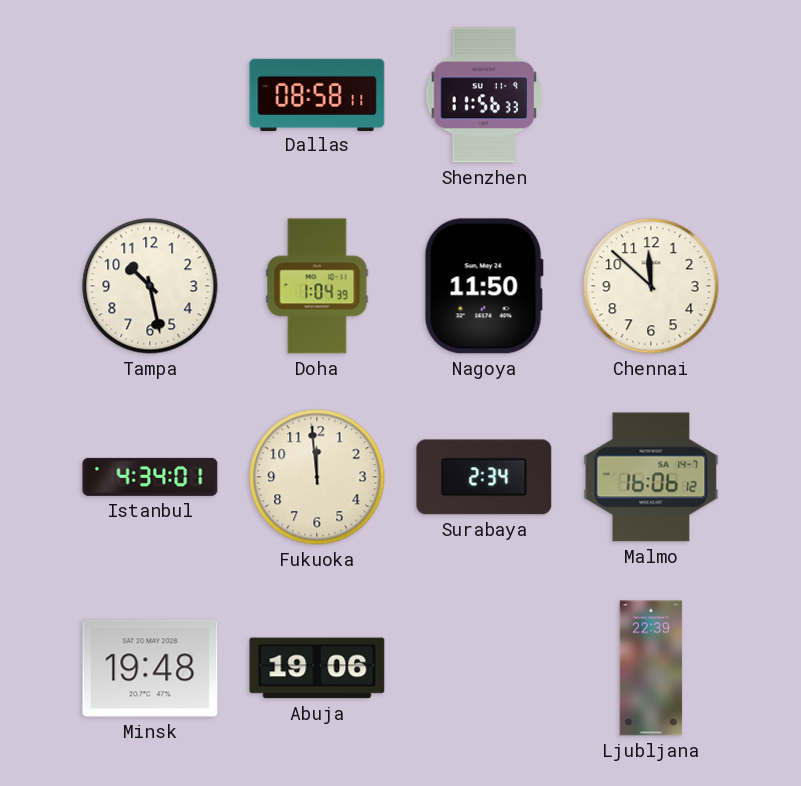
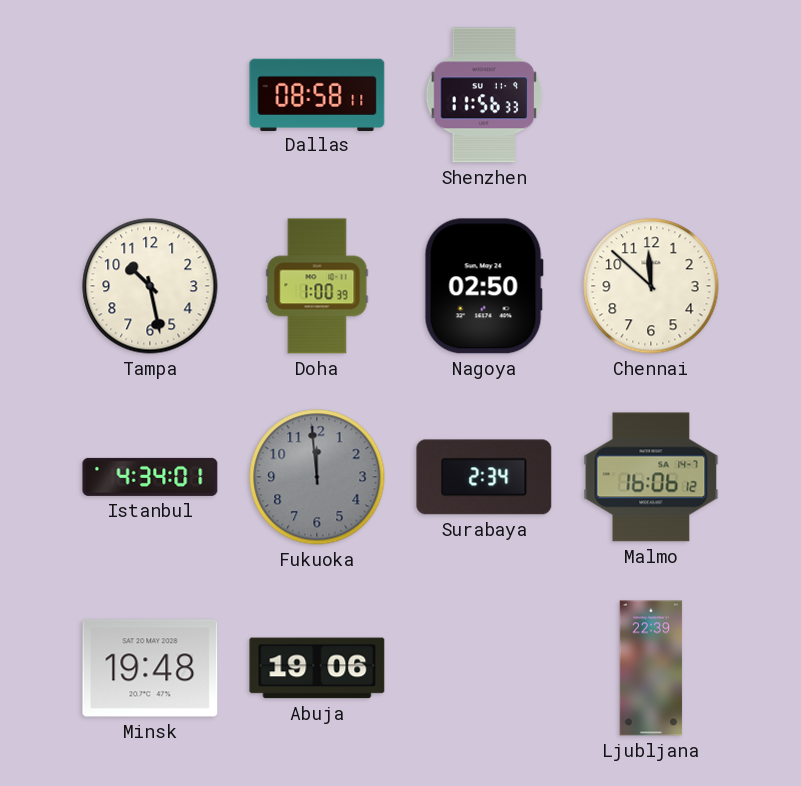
Doha: 1:04 -> 1:00 (317, 286)
Nagoya: 11:50 -> 02:50 (484, 286)
Fukuoka dial: cream -> grey (317, 477)
